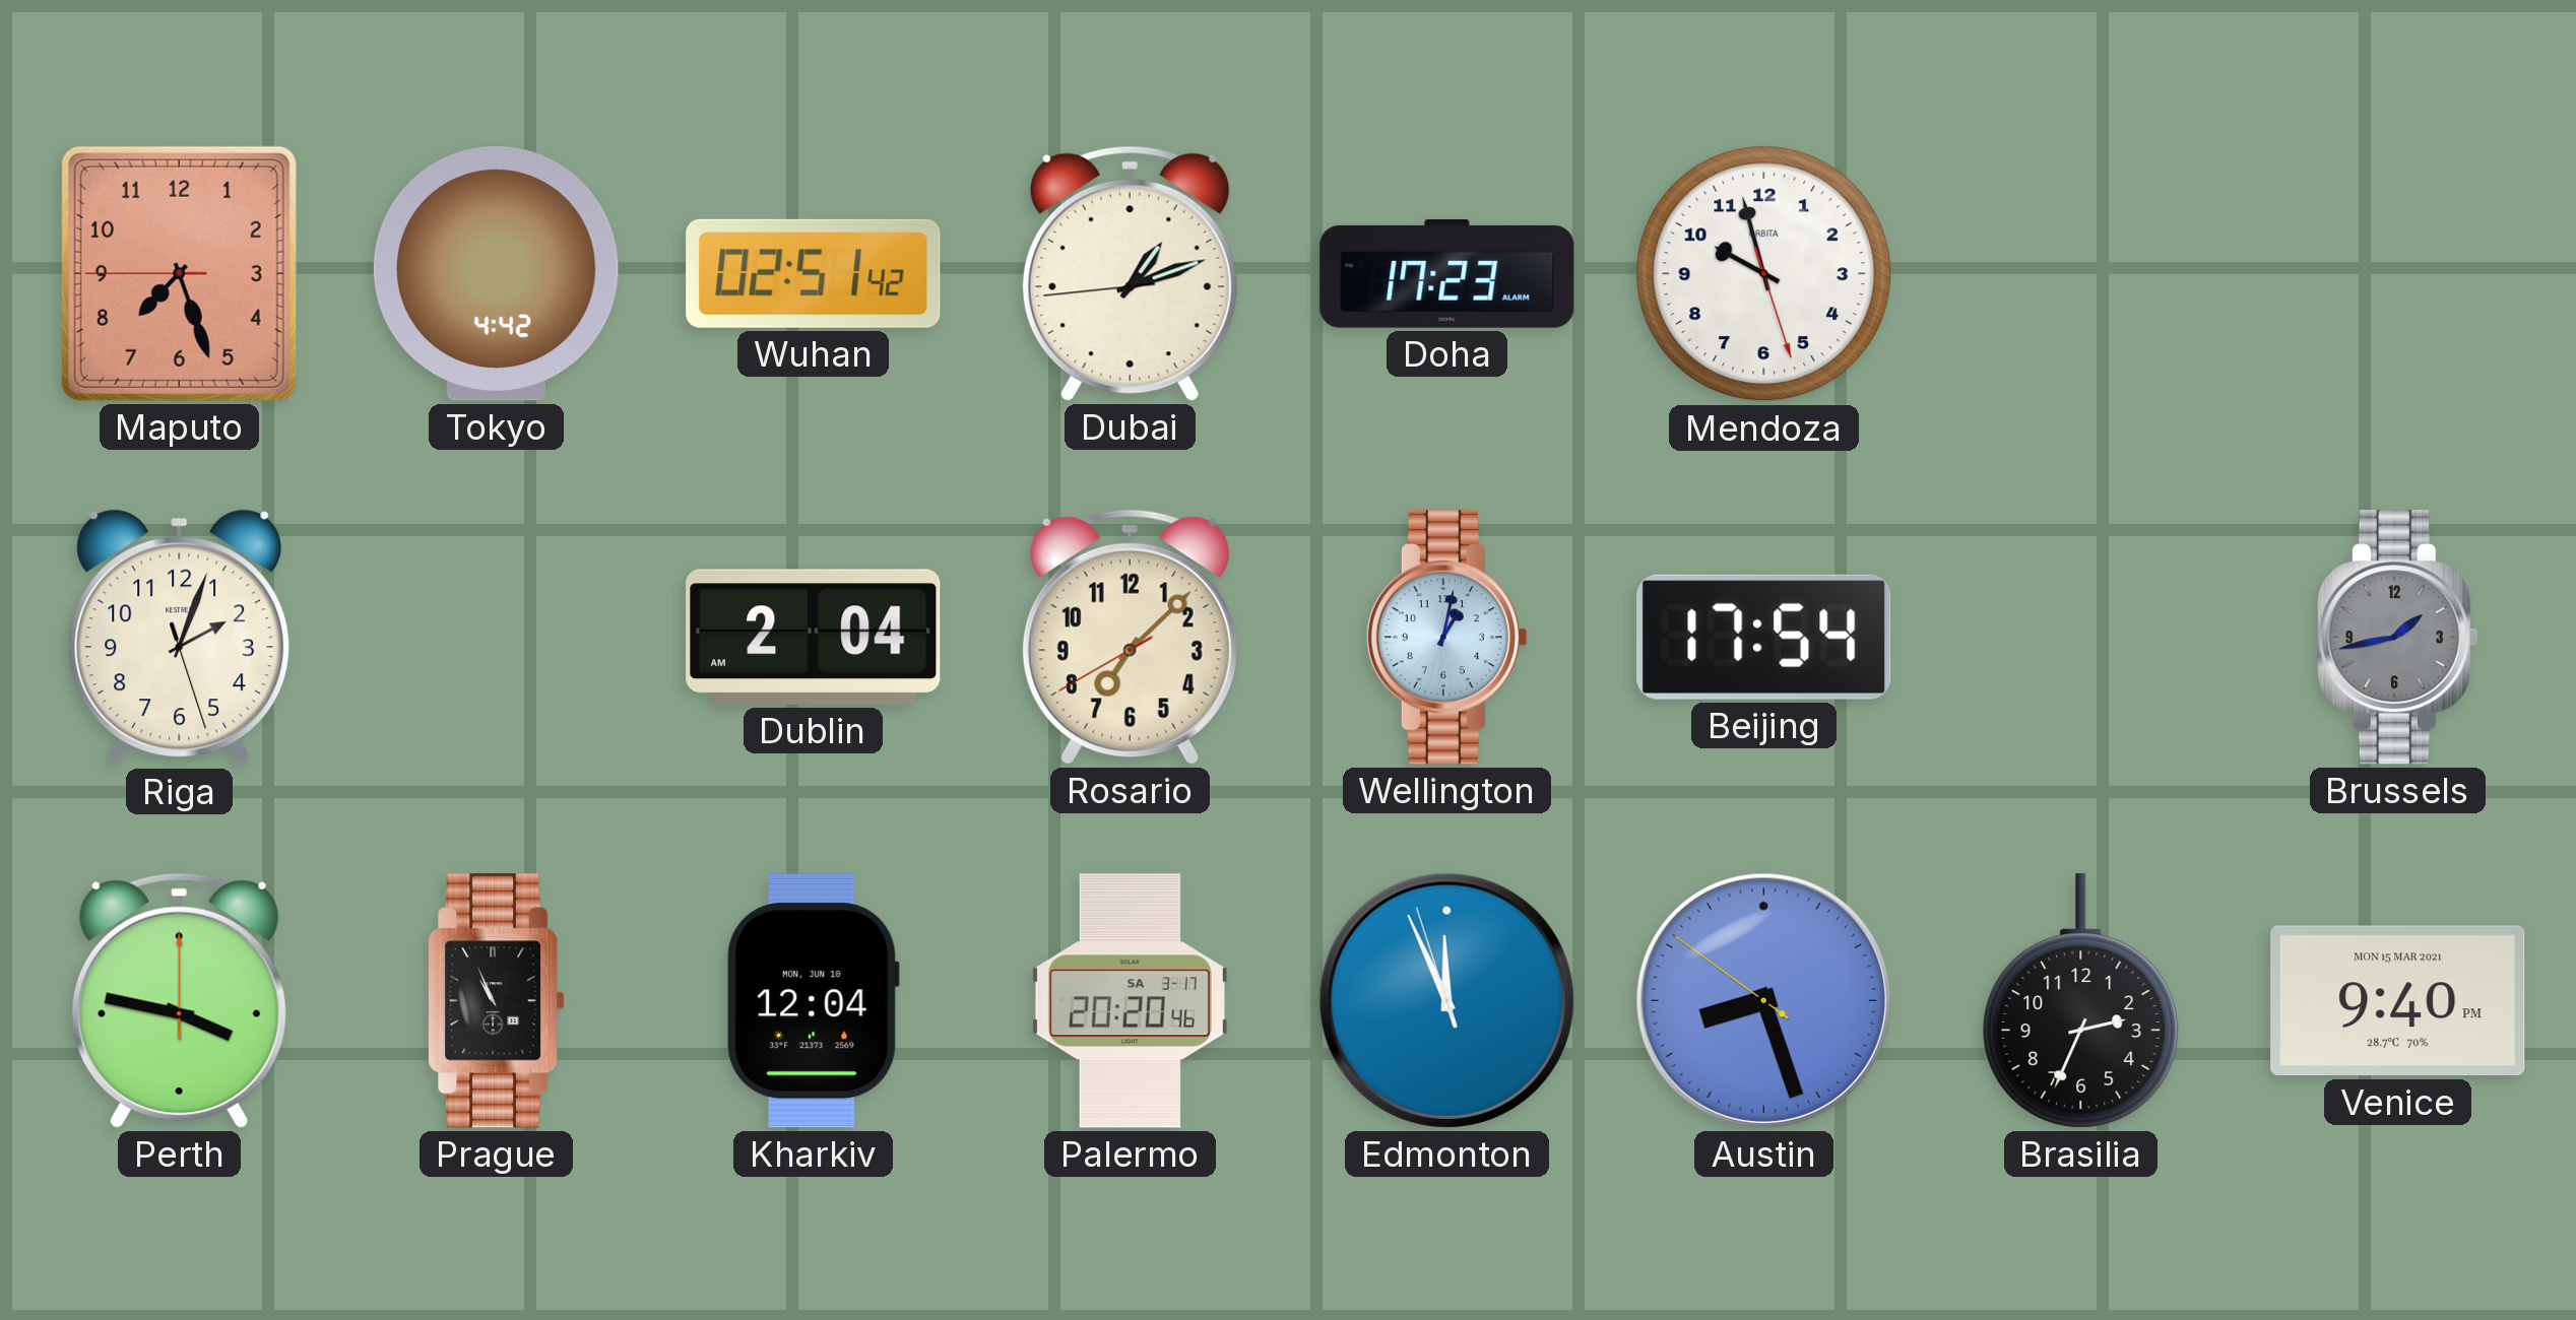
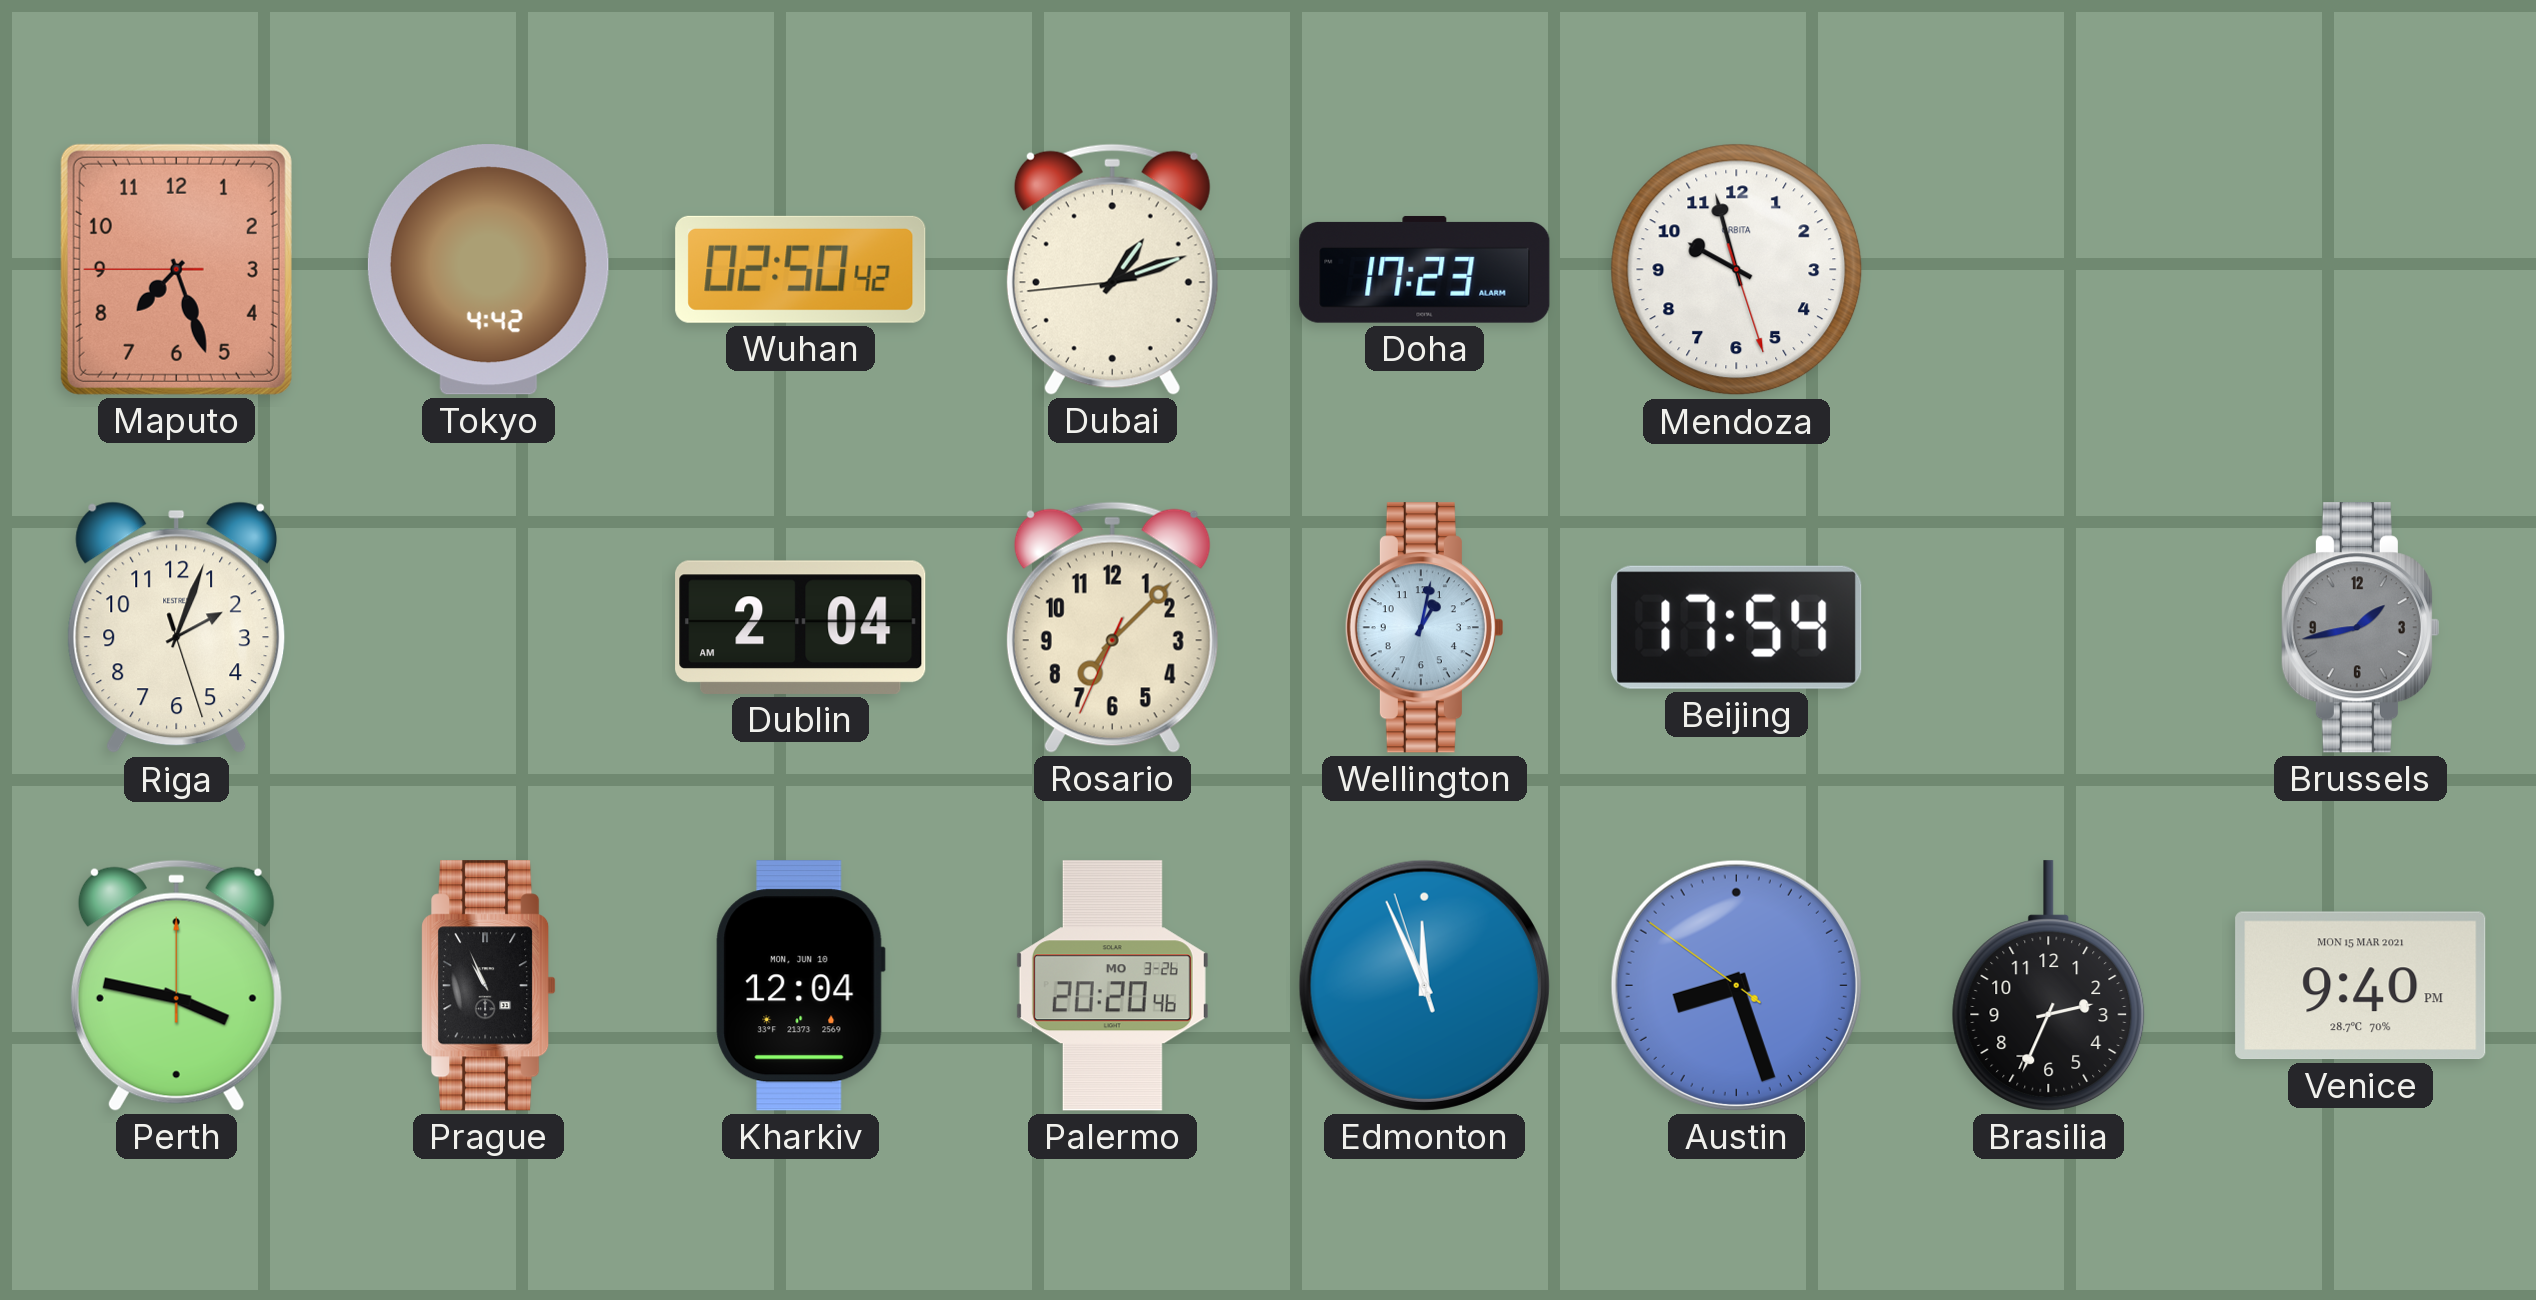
Wuhan: 02:51 -> 02:50 (801, 269)
Rosario: 7:07:40 -> 7:07:34 (1112, 627)
Palermo date: SA 3-17 -> MO 3-26 (1112, 986)
